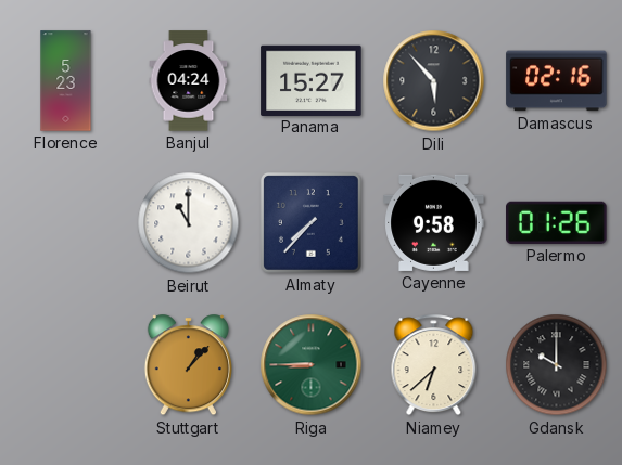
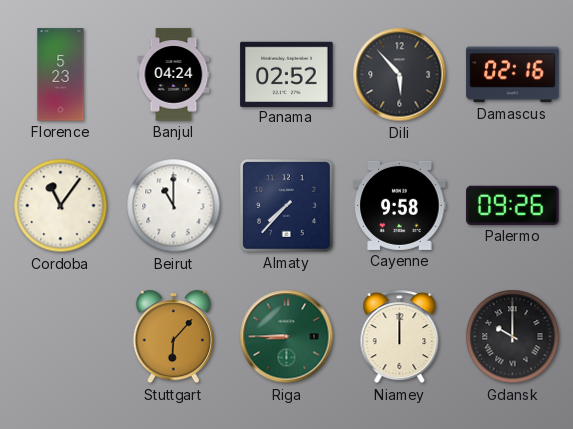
Panama: 15:27 -> 02:52 (287, 74)
Cordoba: none -> 11:06 (61, 206)
Palermo: 01:26 -> 09:26 (513, 205)
Stuttgart: 1:07 -> 6:07 (173, 337)
Niamey: 6:38 -> 12:00 (400, 337)
